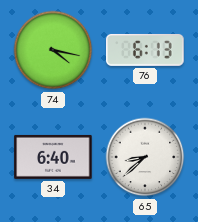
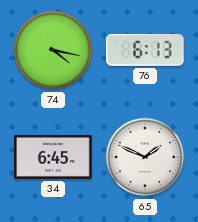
34: 6:40 -> 6:45 (53, 157)
65: 8:38 -> 1:49 (145, 157)
